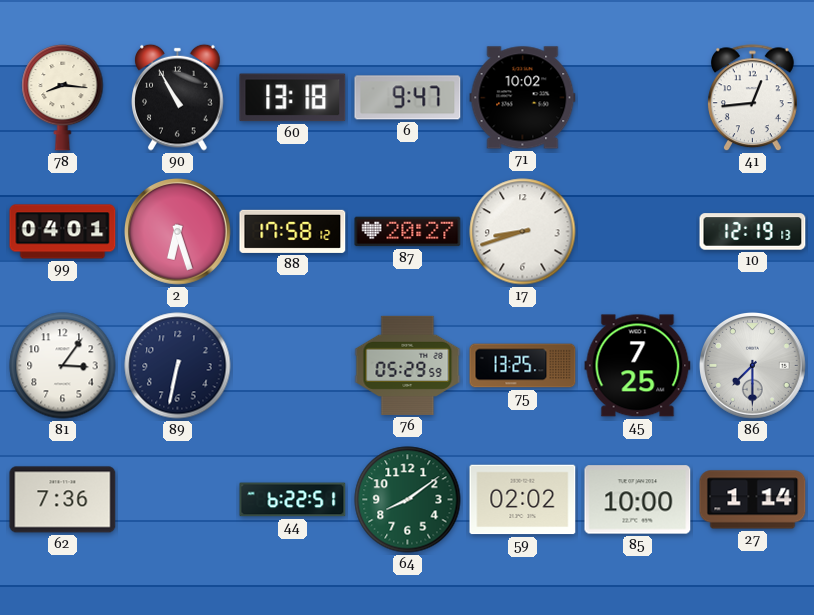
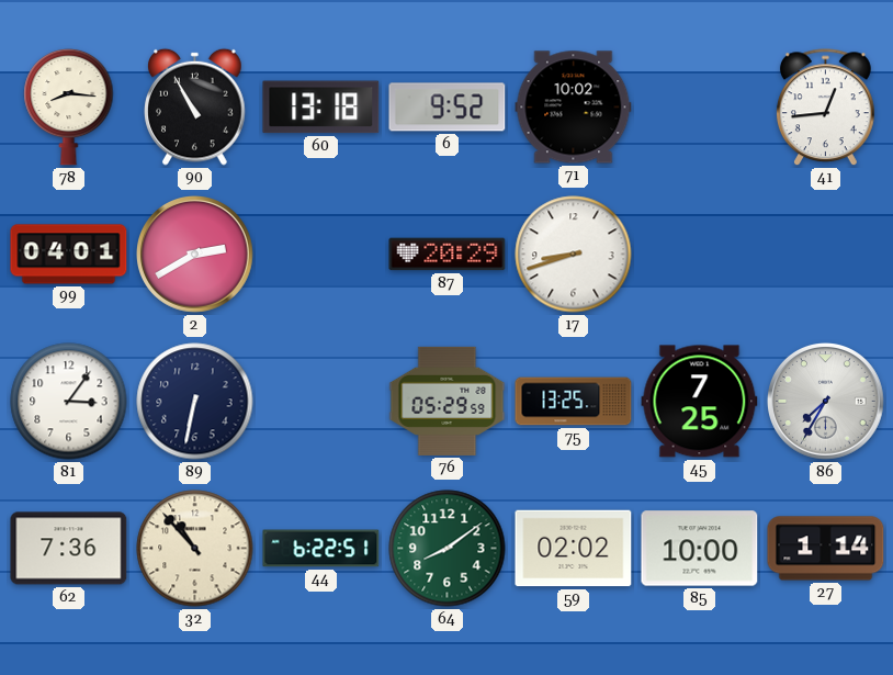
6: 9:47 -> 9:52 (448, 108)
2: 6:27 -> 2:40 (195, 255)
88: 17:58 -> none (293, 231)
87: 20:27 -> 20:29 (448, 255)
10: 12:19 -> none (753, 232)
86: 7:30 -> 7:35 (826, 402)
32: none -> 10:53 (195, 549)
